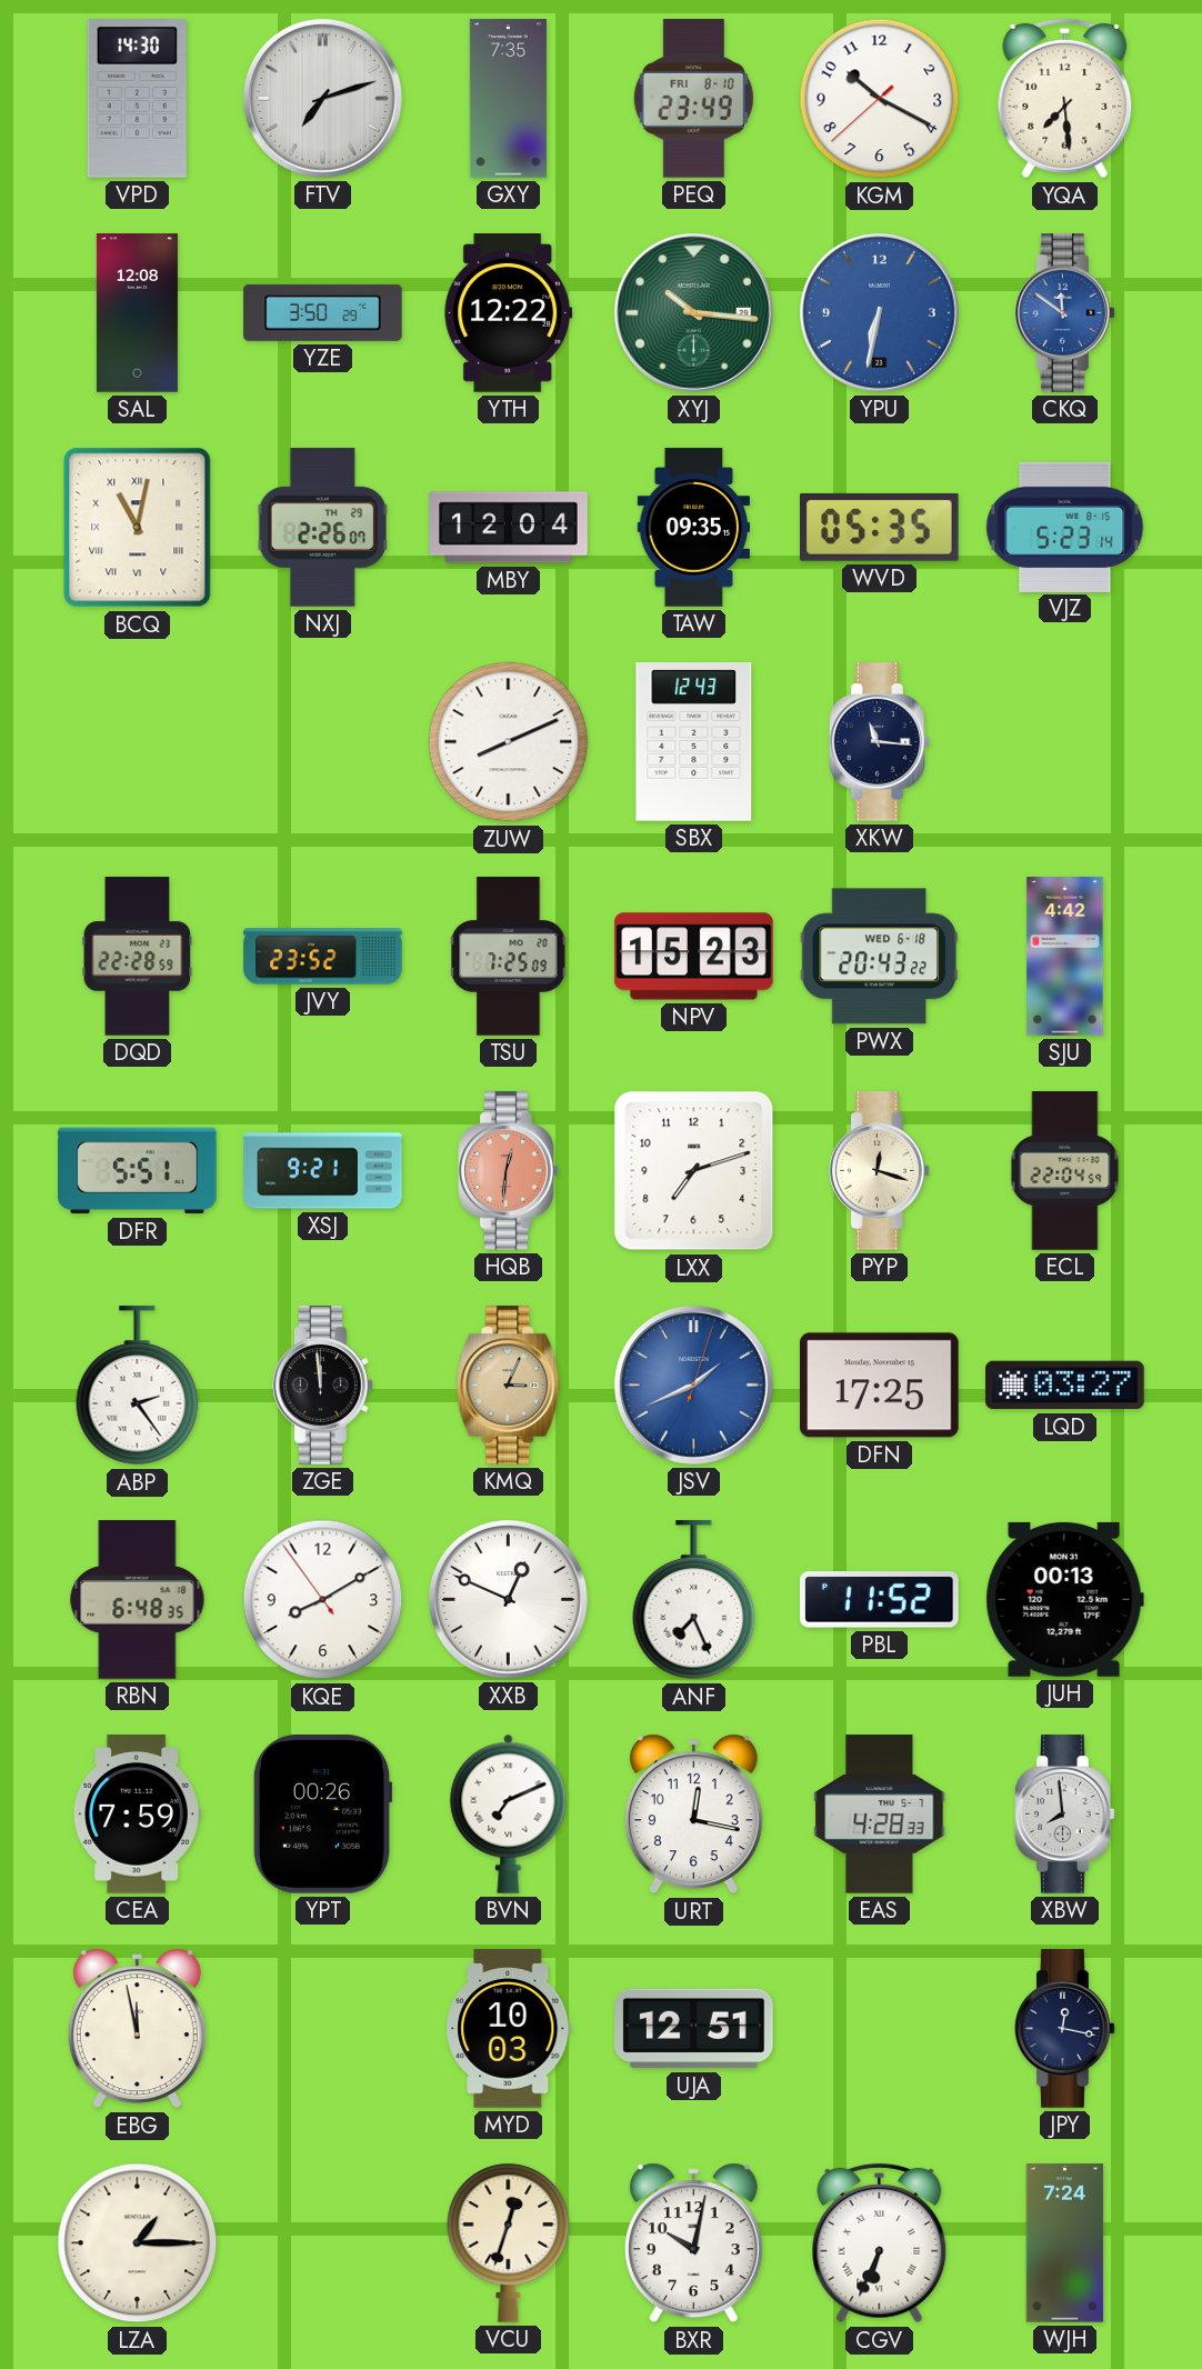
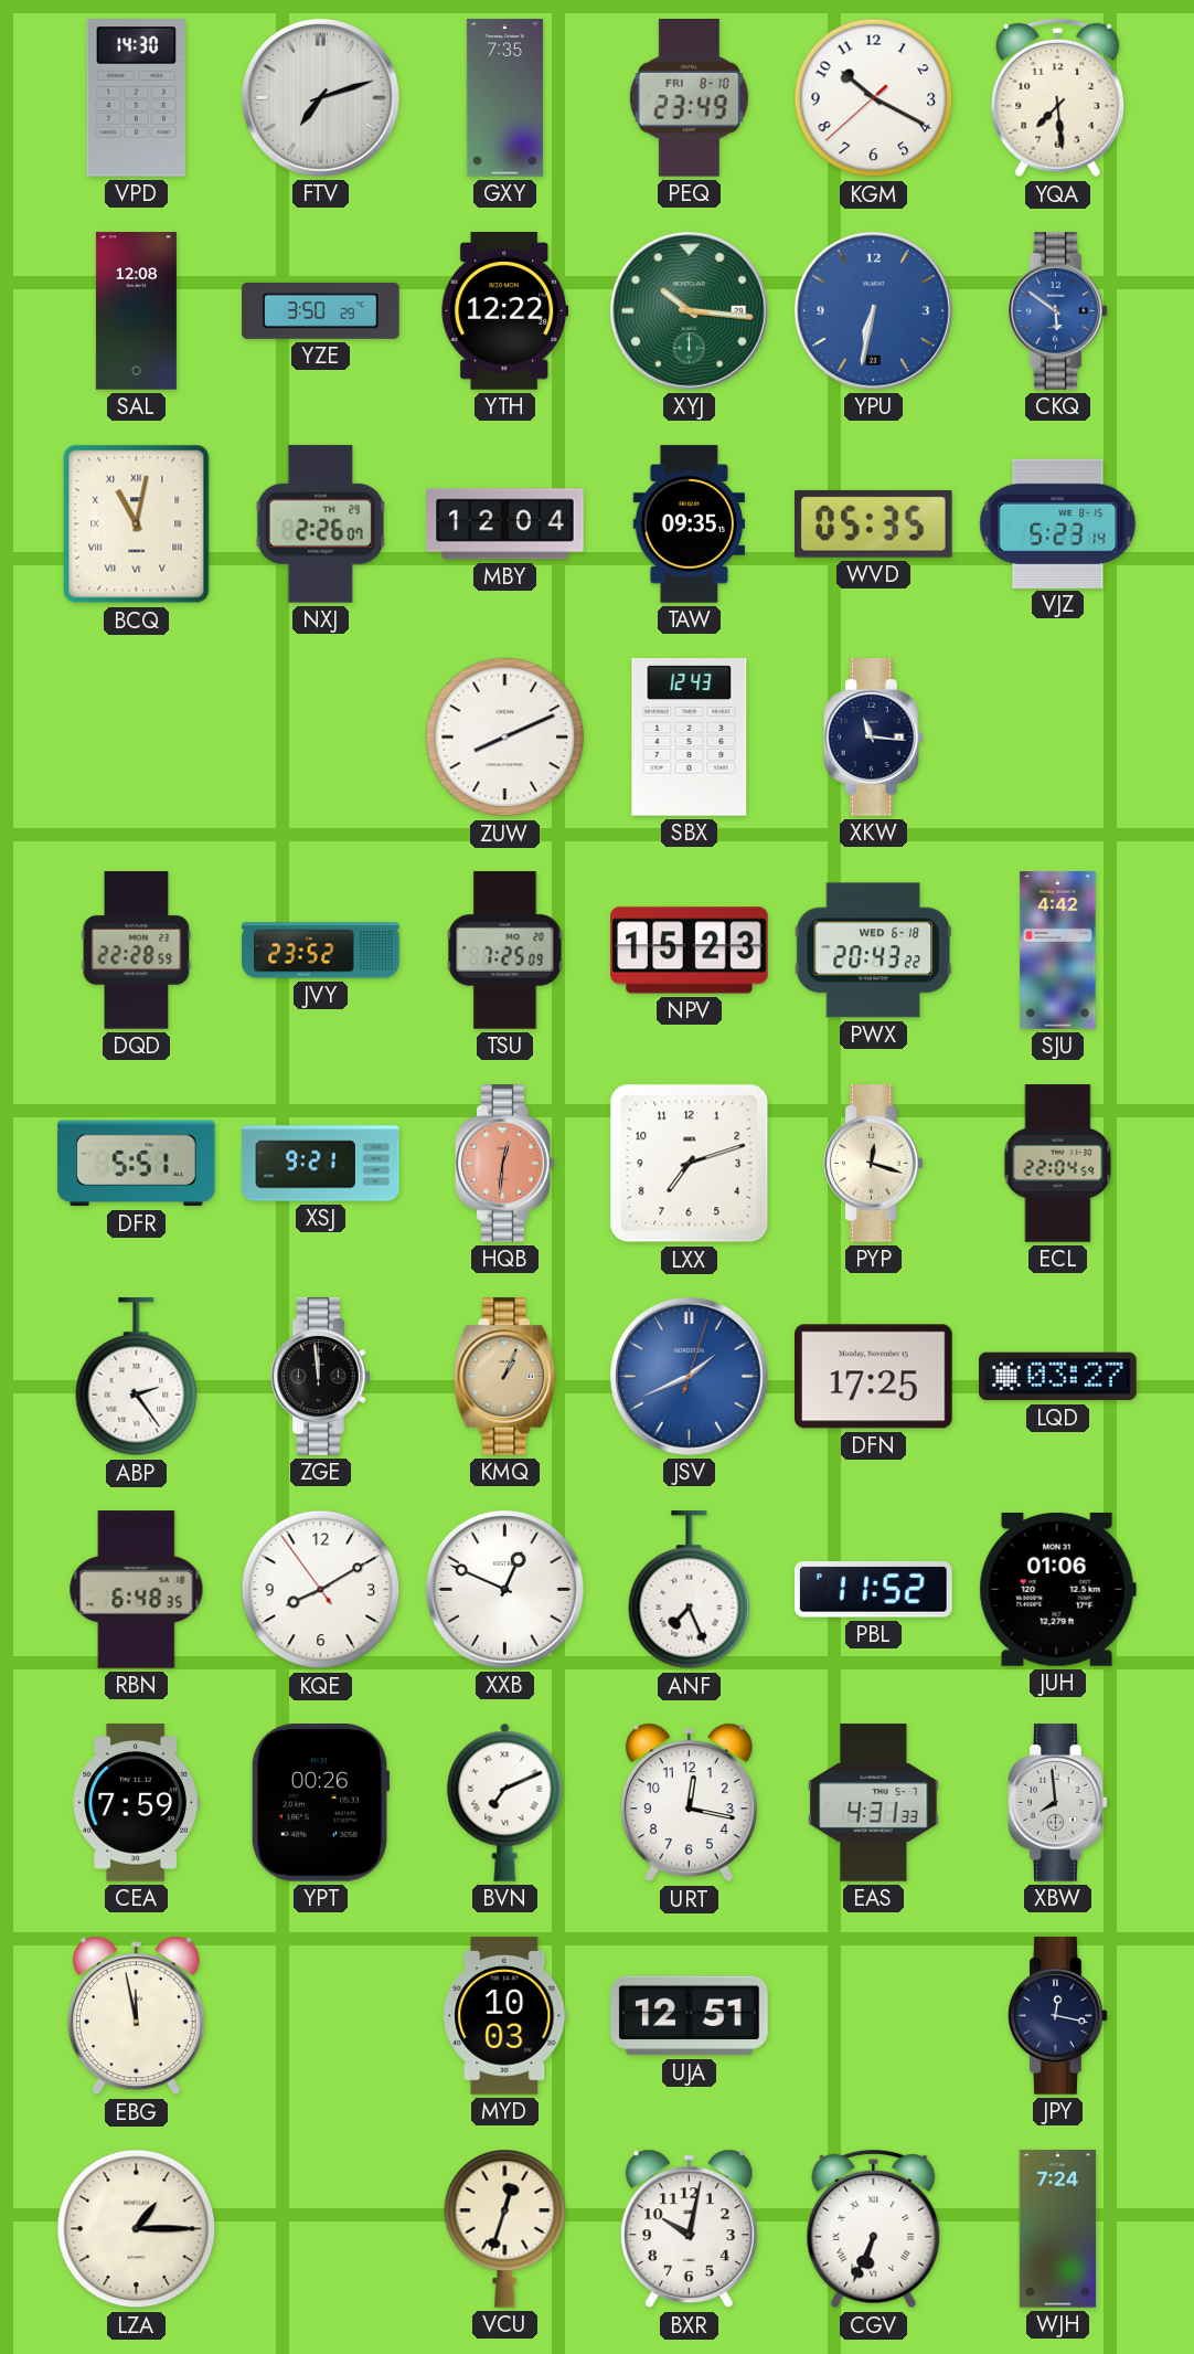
CKQ: 11:51 -> 5:51 (1058, 311)
KMQ: 3:04 -> 1:04 (505, 1377)
JUH: 00:13 -> 01:06 (1057, 1589)
EAS: 4:28 -> 4:31 (874, 1803)
